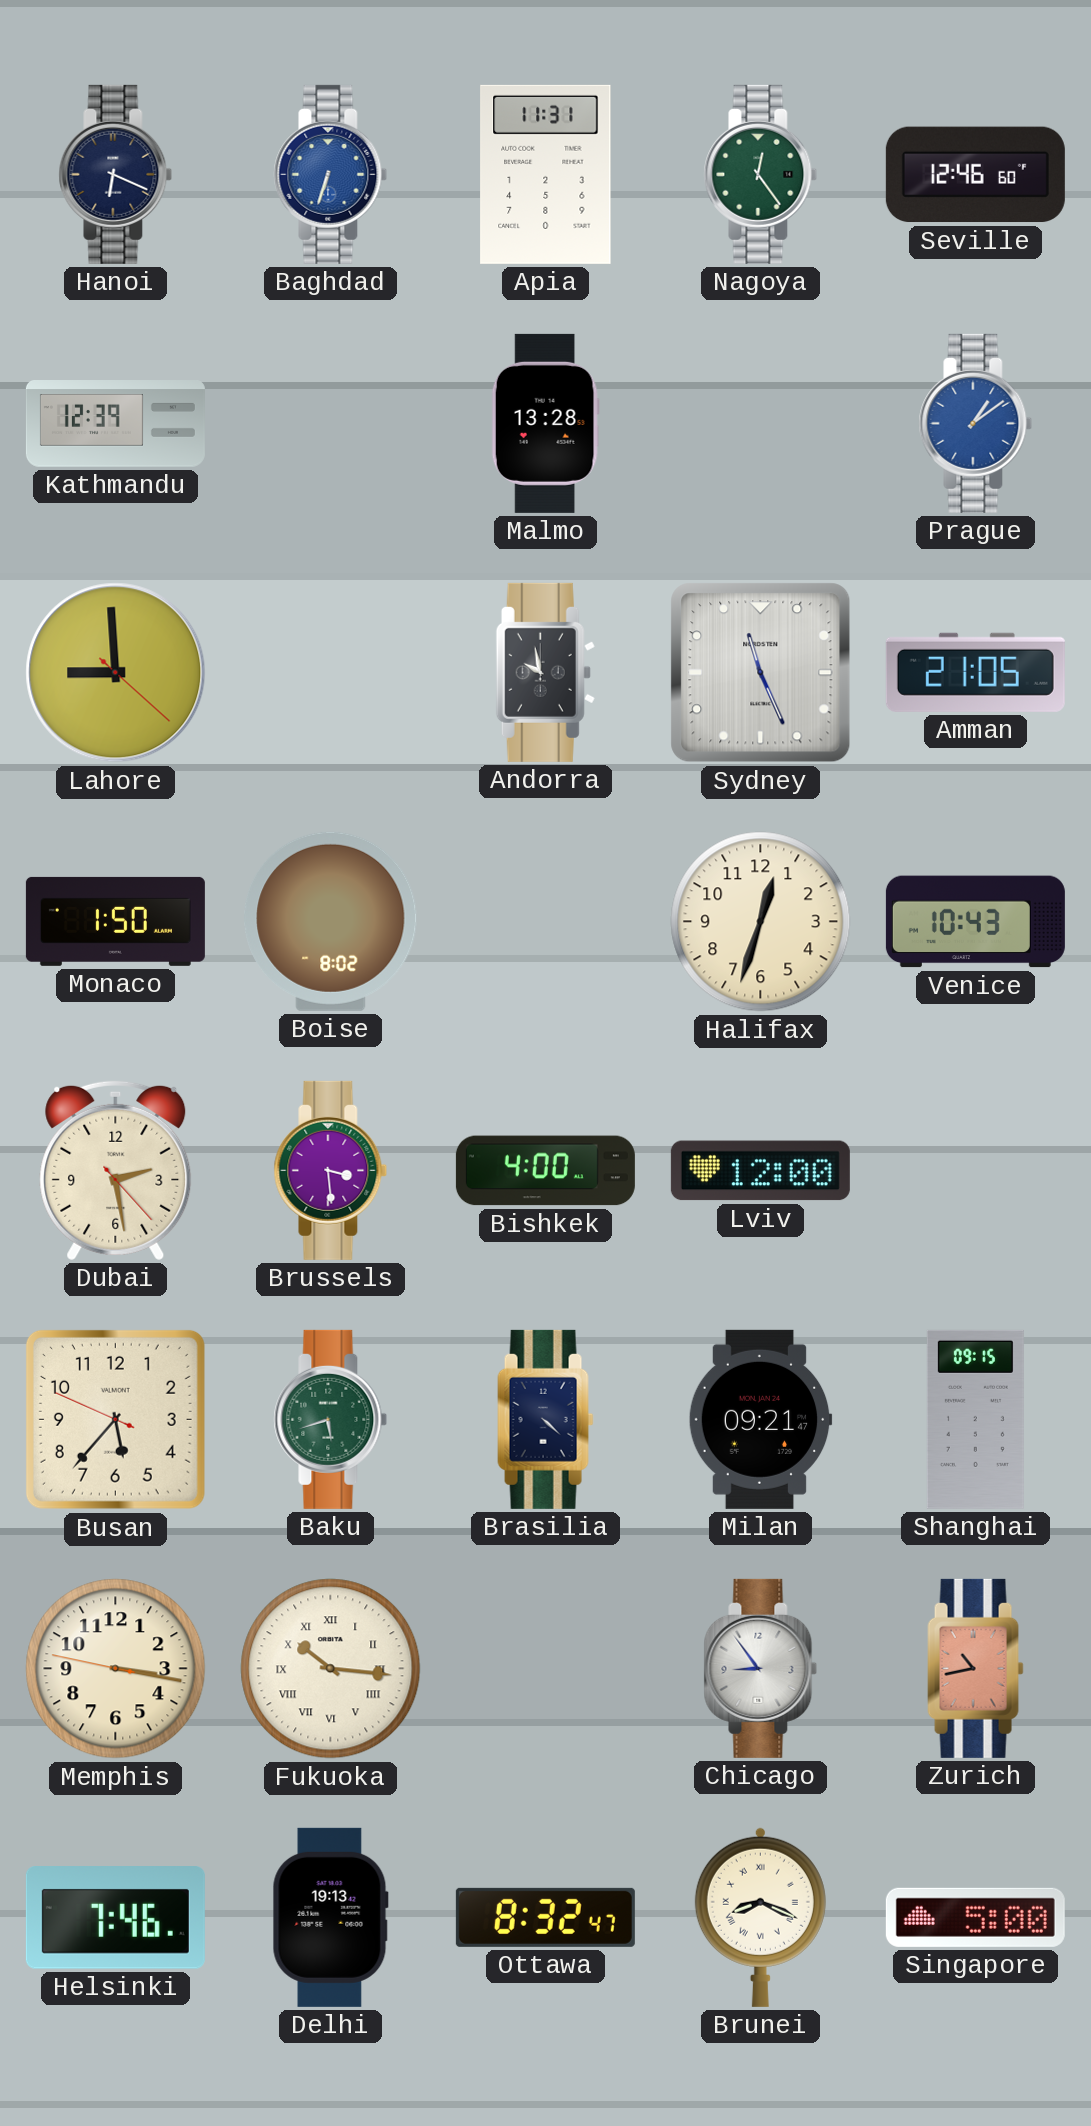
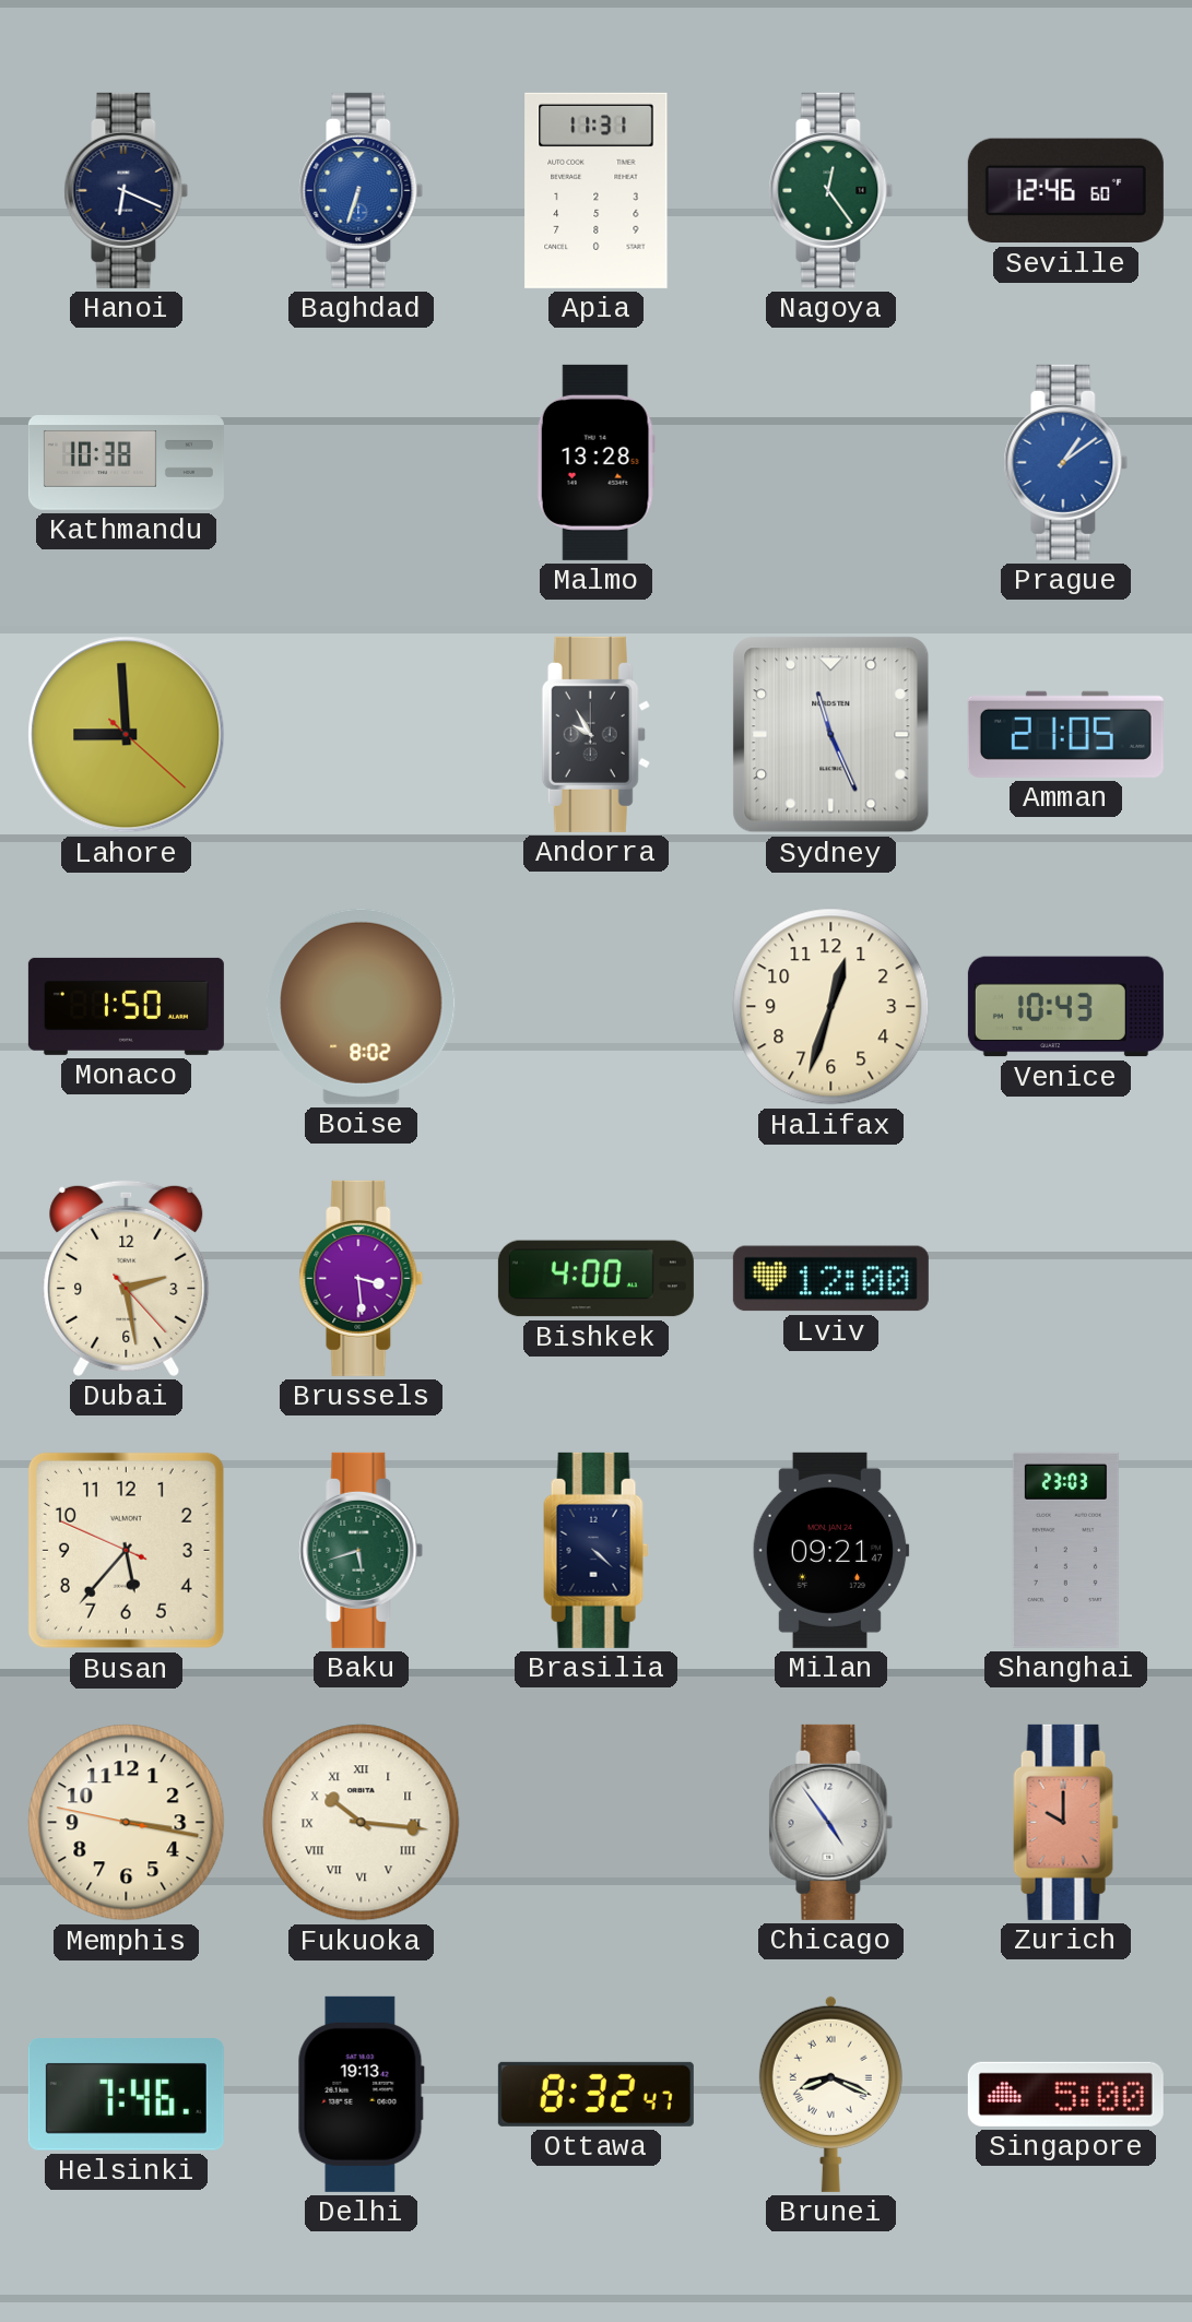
Kathmandu: 12:39 -> 10:38 (126, 463)
Andorra: 9:58 -> 9:55 (595, 734)
Shanghai: 09:15 -> 23:03 (1065, 1550)
Chicago: 8:54 -> 4:54 (831, 1822)
Zurich: 10:43 -> 10:00 (1066, 1822)
